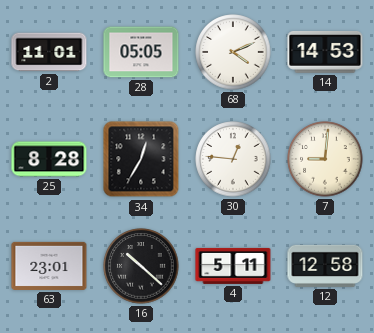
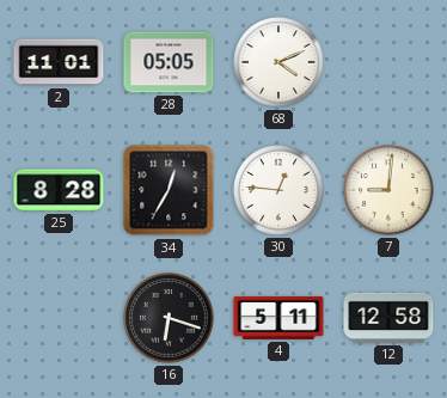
14: 14:53 -> none (325, 52)
63: 23:01 -> none (49, 266)
16: 10:22 -> 6:18 (169, 318)
